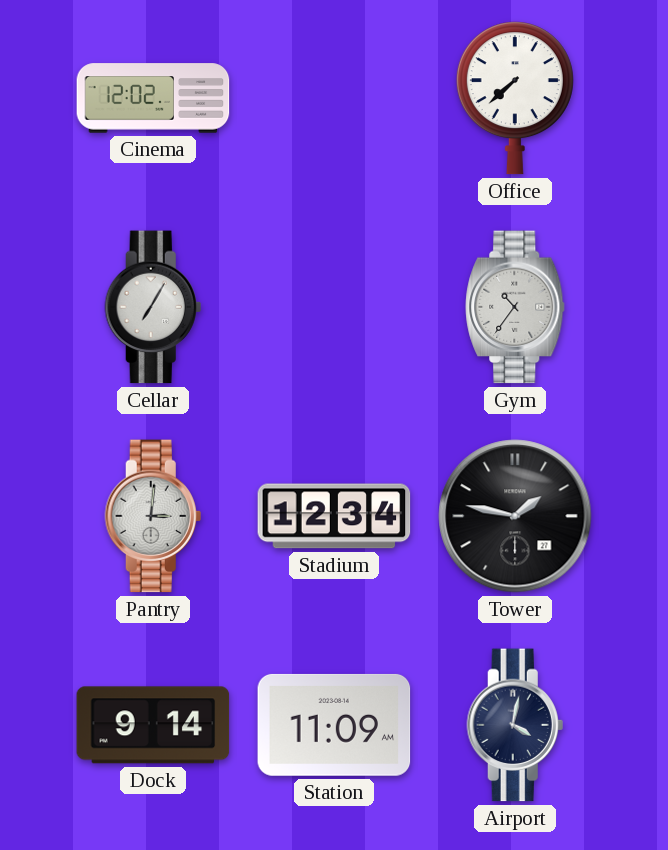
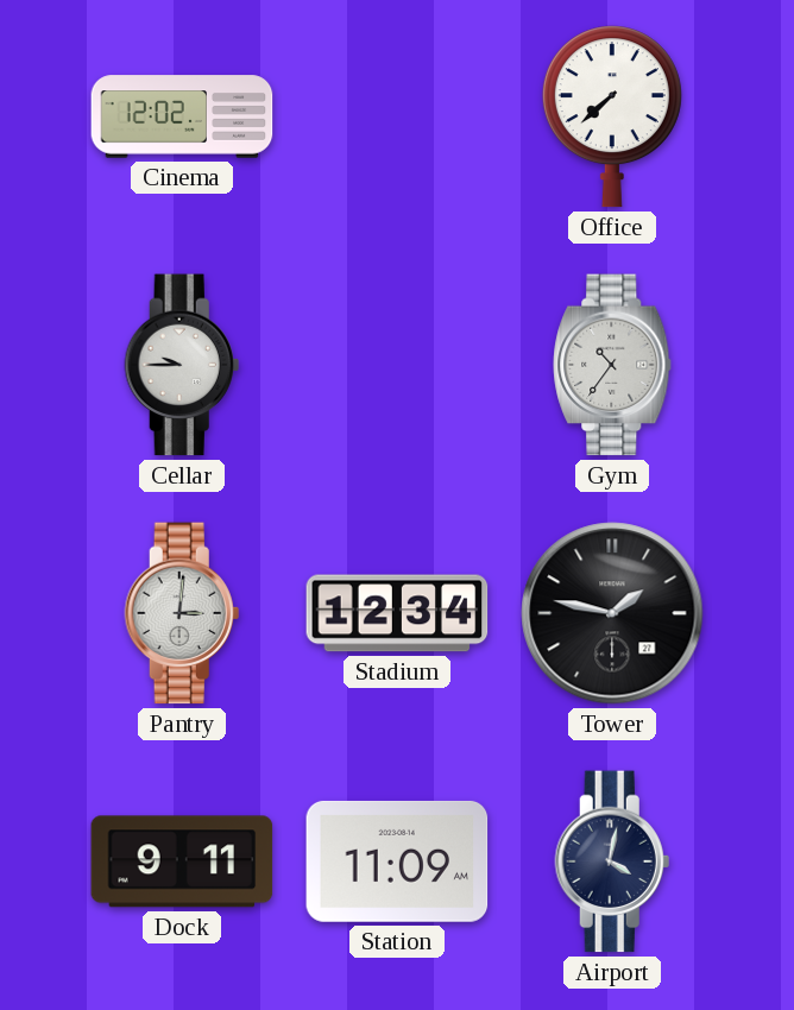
Cellar: 7:05 -> 9:45 (182, 365)
Dock: 9:14 -> 9:11 (182, 861)
